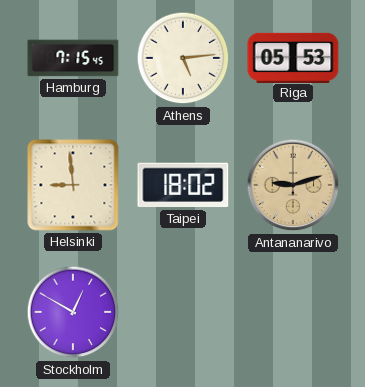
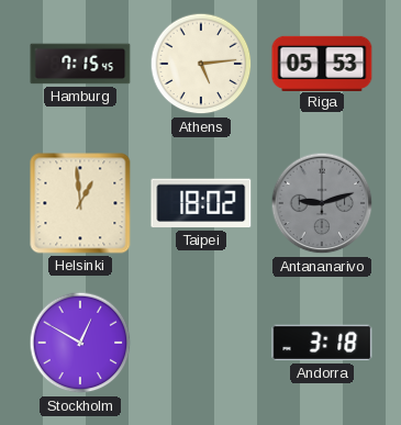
Helsinki: 8:59 -> 12:59 (80, 203)
Antananarivo dial: champagne -> grey (322, 203)
Andorra: none -> 3:18 (322, 343)
